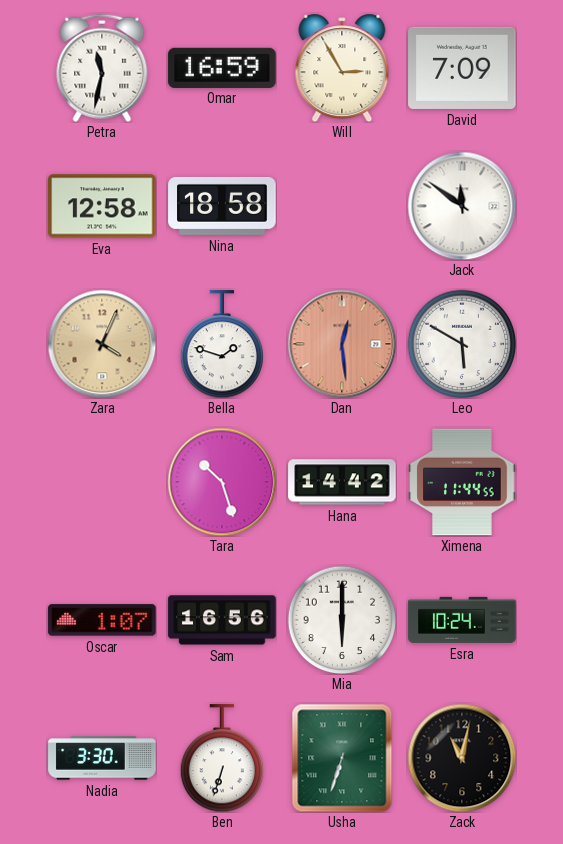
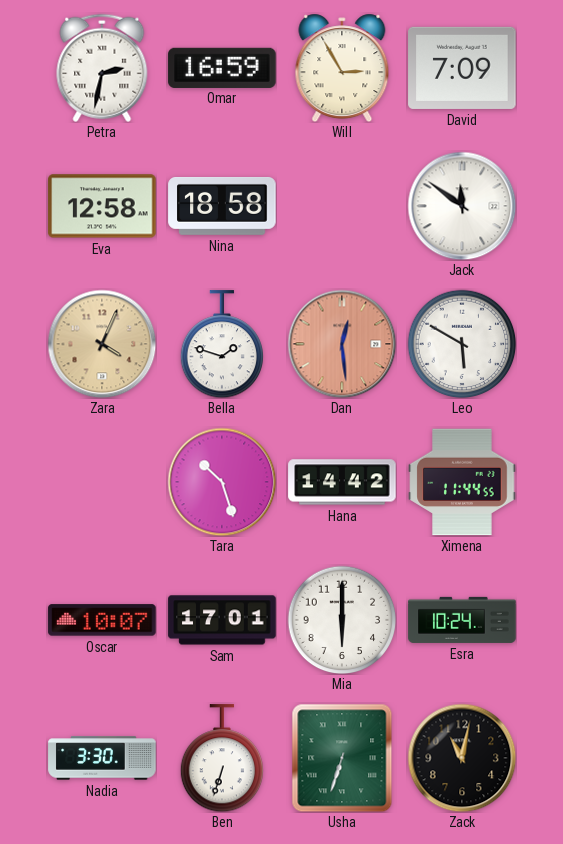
Petra: 11:32 -> 2:32 (102, 68)
Oscar: 1:07 -> 10:07 (102, 620)
Sam: 16:56 -> 17:01 (222, 620)
